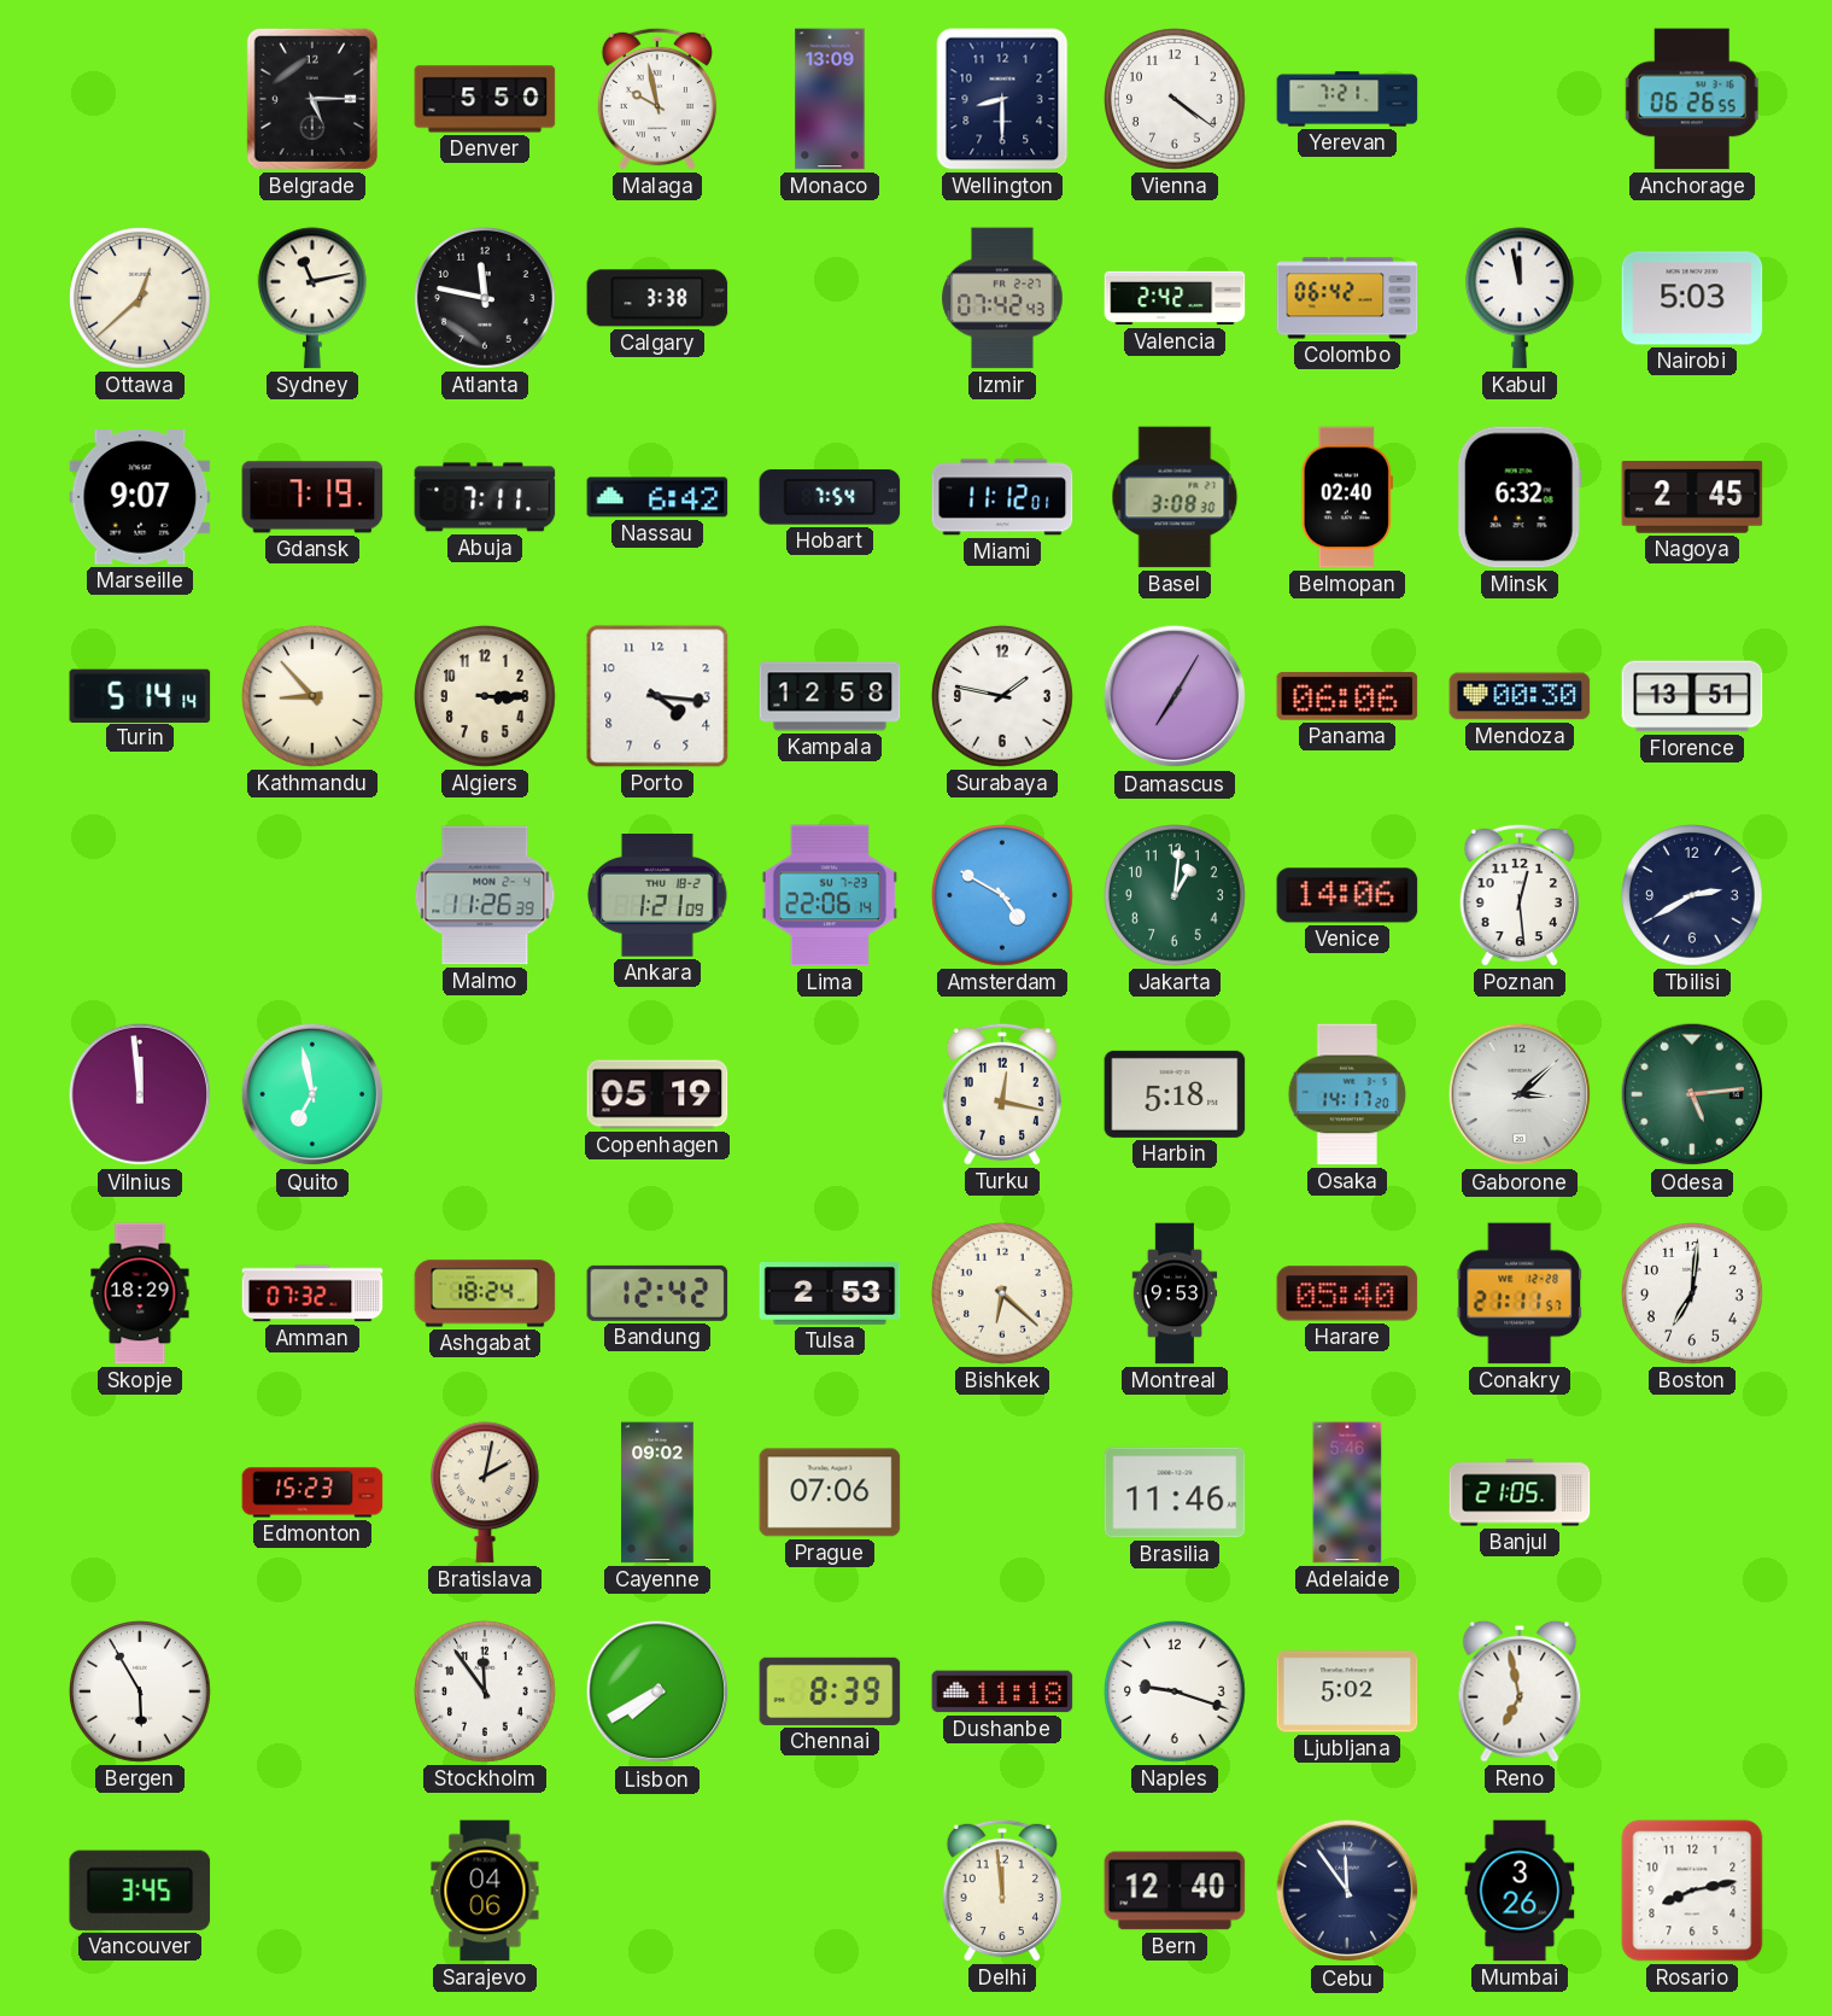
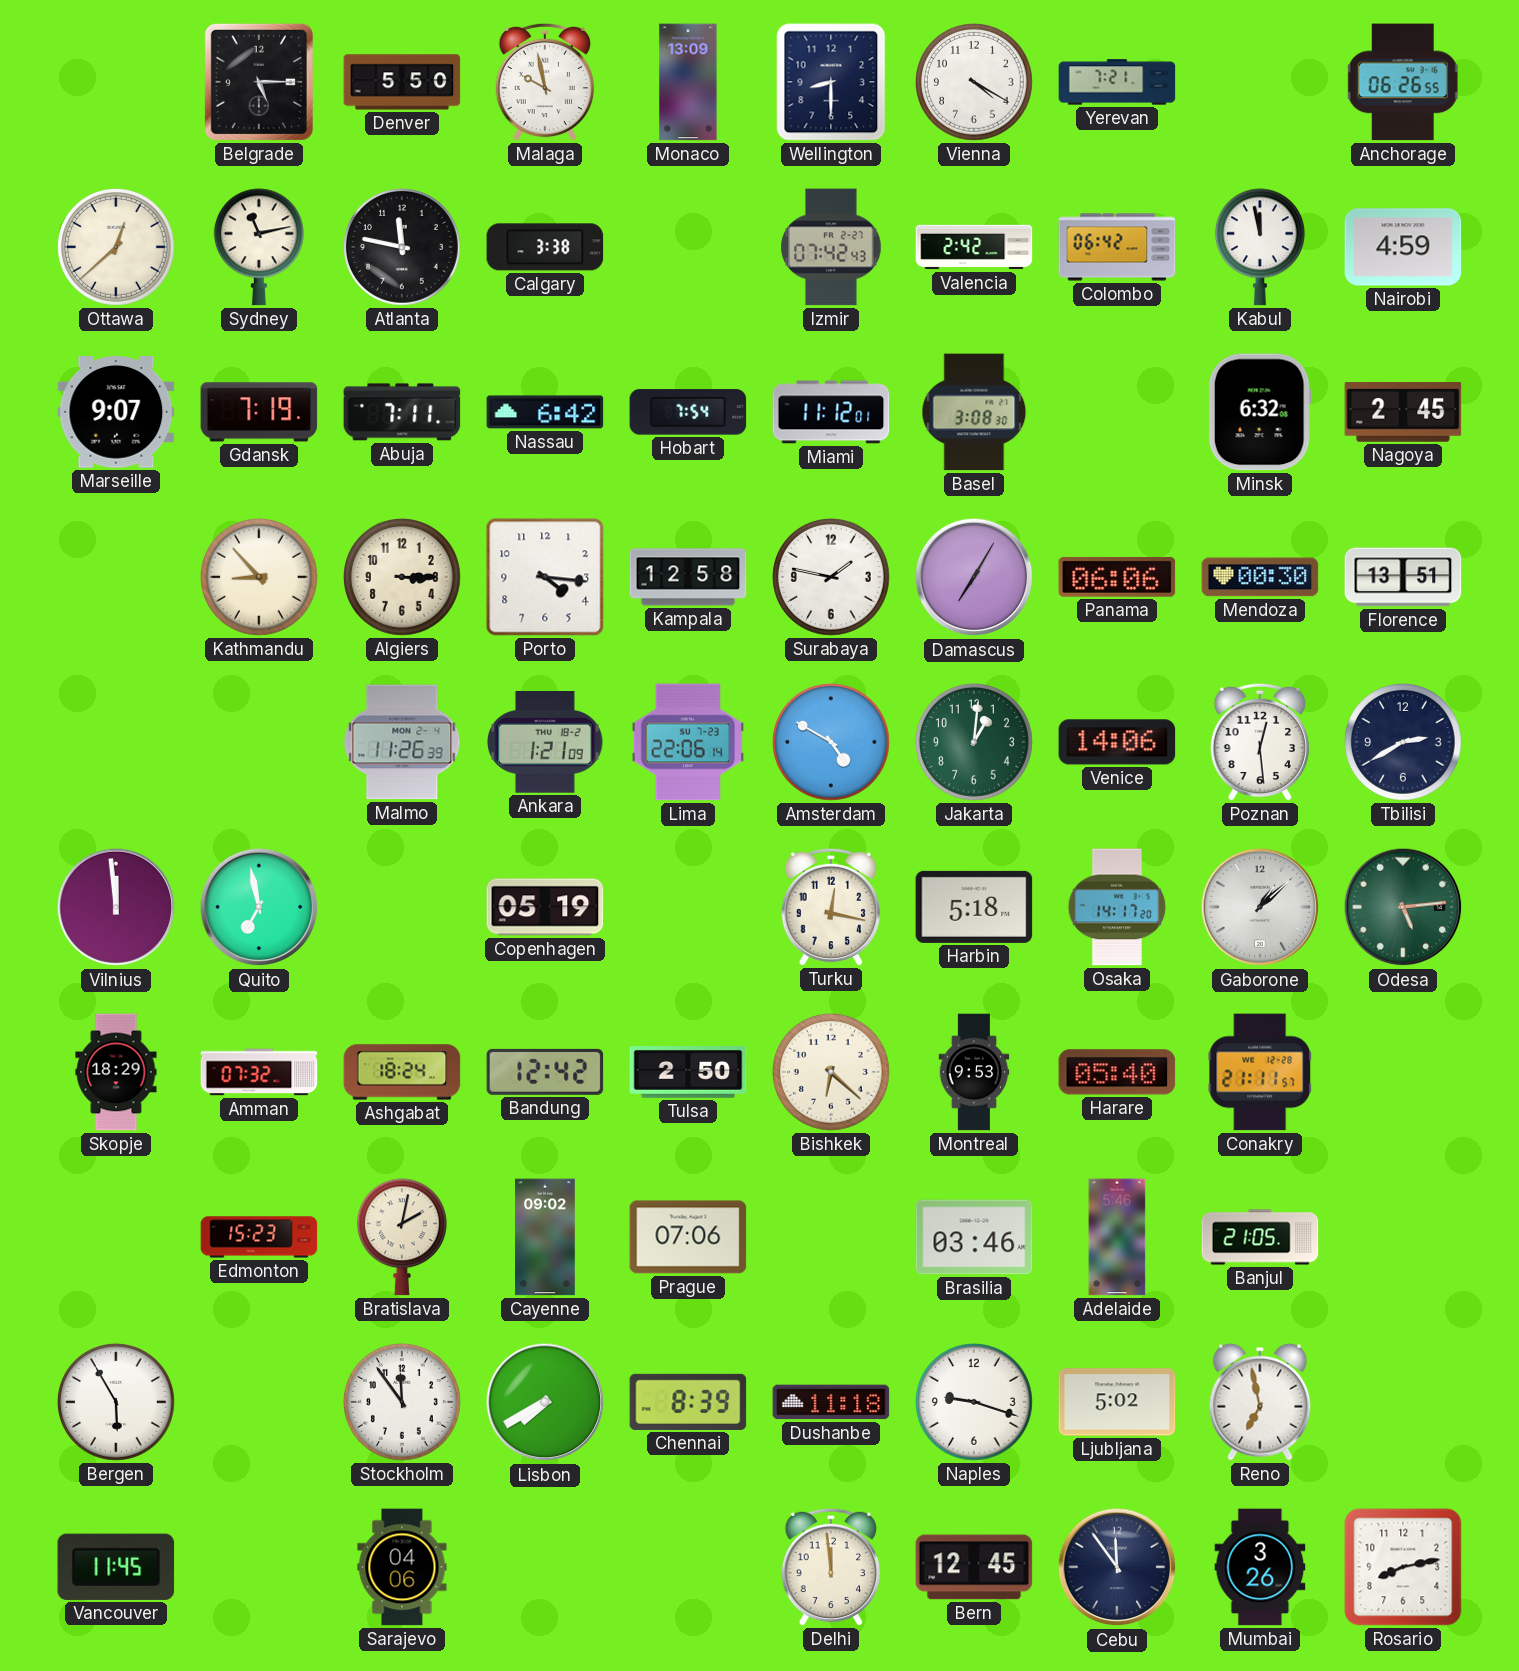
Vienna: 4:21 -> 4:20 (975, 83)
Nairobi: 5:03 -> 4:59 (1403, 247)
Belmopan: 02:40 -> none (1347, 497)
Turin: 5:14 -> none (140, 695)
Gaborone: 3:08 -> 1:08 (1260, 907)
Tulsa: 2:53 -> 2:50 (688, 1073)
Boston: 7:01 -> none (1693, 1295)
Brasilia: 11:46 -> 03:46 (974, 1237)
Vancouver: 3:45 -> 11:45 (116, 1567)
Bern: 12:40 -> 12:45 (974, 1567)
